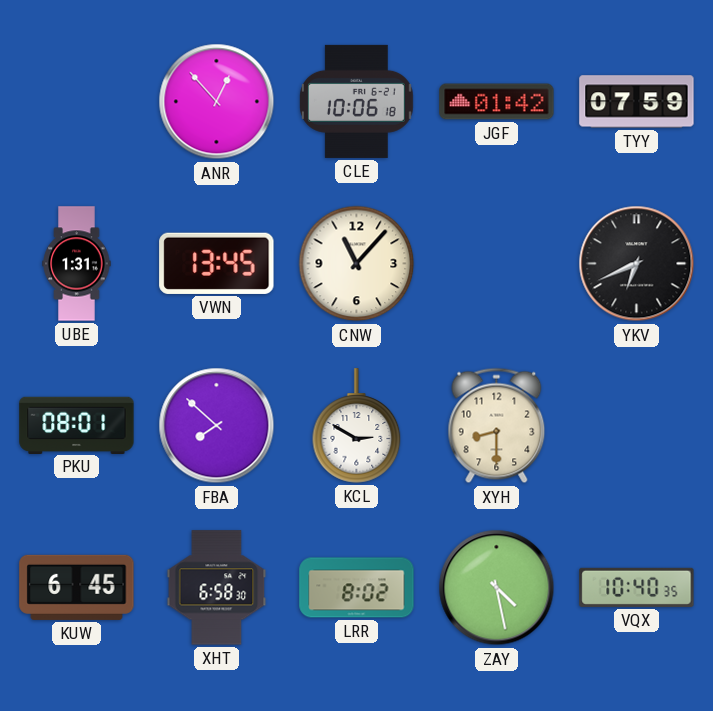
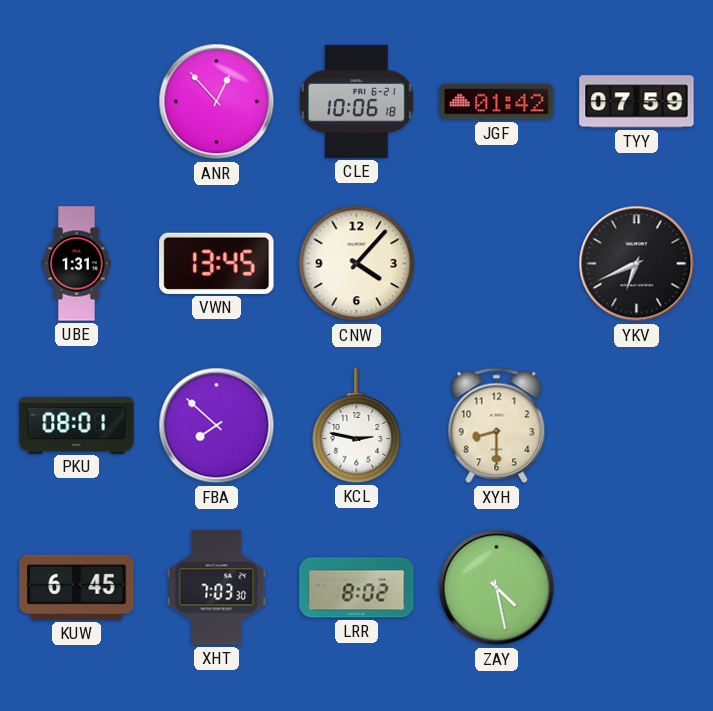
CNW: 11:07 -> 4:07 (357, 264)
KCL: 2:50 -> 2:47 (357, 426)
XHT: 6:58 -> 7:03 (217, 588)
VQX: 10:40 -> none (637, 587)
